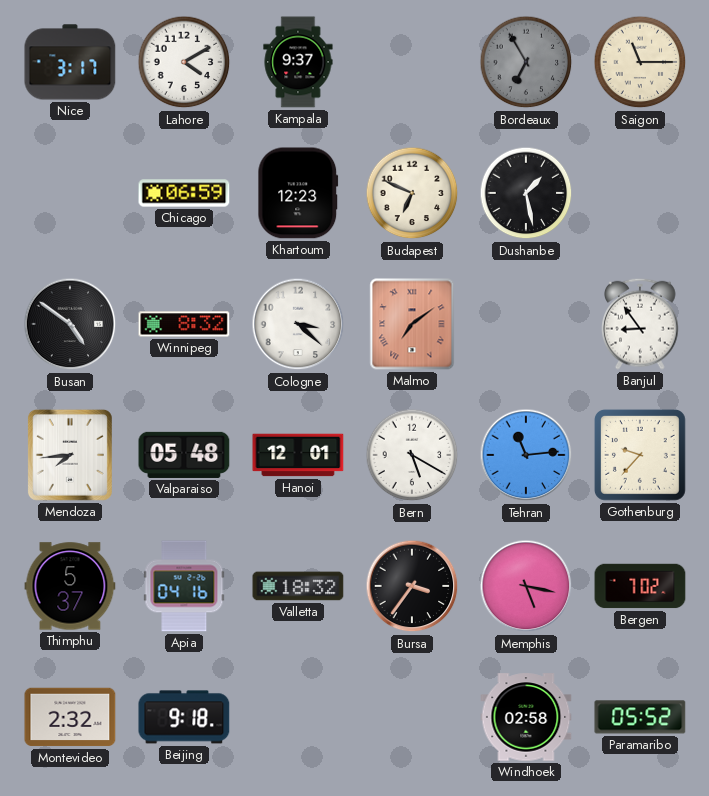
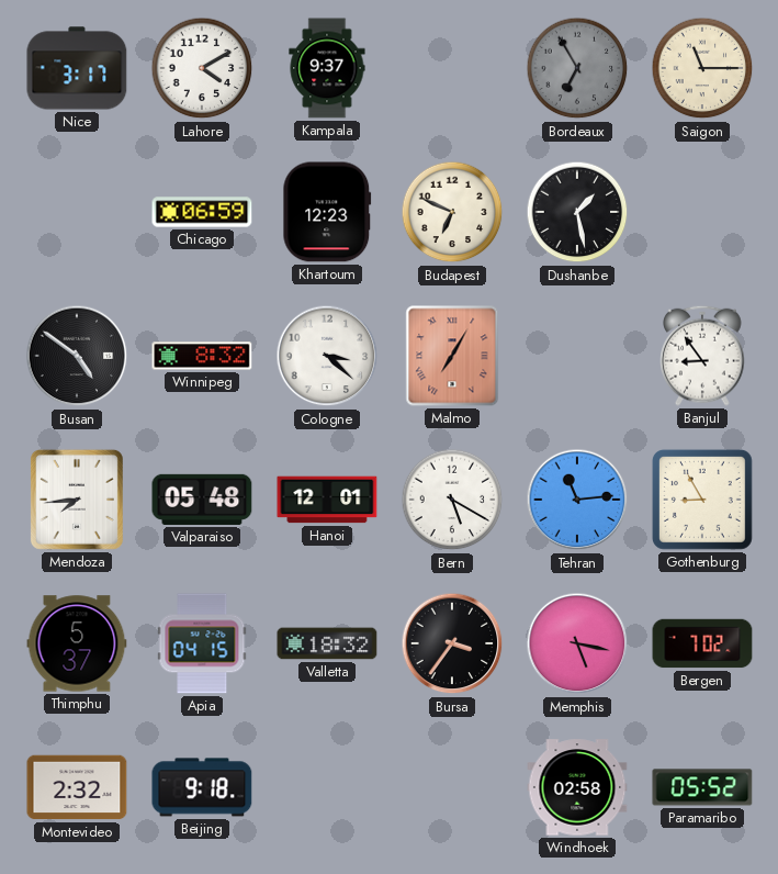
Malmo: 7:09 -> 7:05 (452, 356)
Gothenburg: 9:37 -> 8:55 (702, 500)
Apia: 04:16 -> 04:15 (202, 643)
